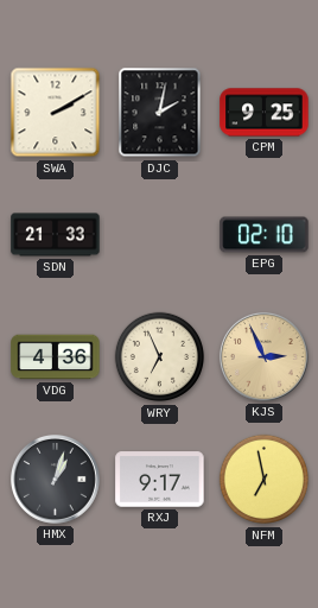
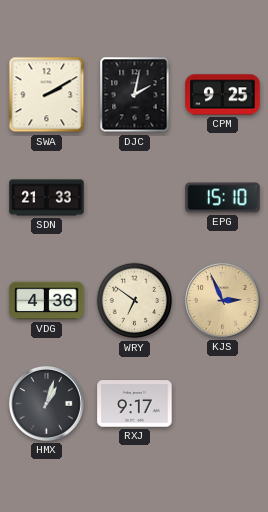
EPG: 02:10 -> 15:10 (223, 198)
WRY: 6:56 -> 6:51 (135, 301)
NFM: 6:58 -> none (265, 480)
